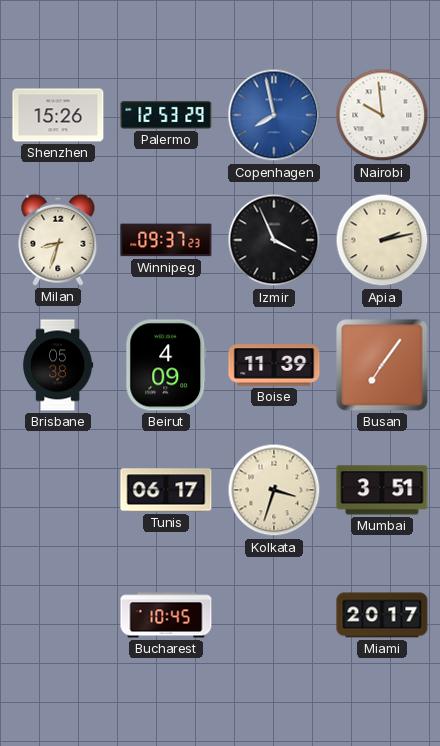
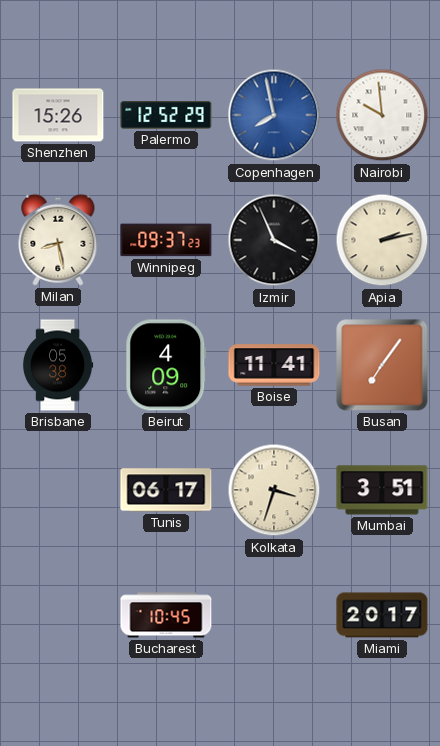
Palermo: 12:53 -> 12:52 (166, 115)
Milan: 8:33 -> 8:28 (58, 240)
Boise: 11:39 -> 11:41 (274, 365)
